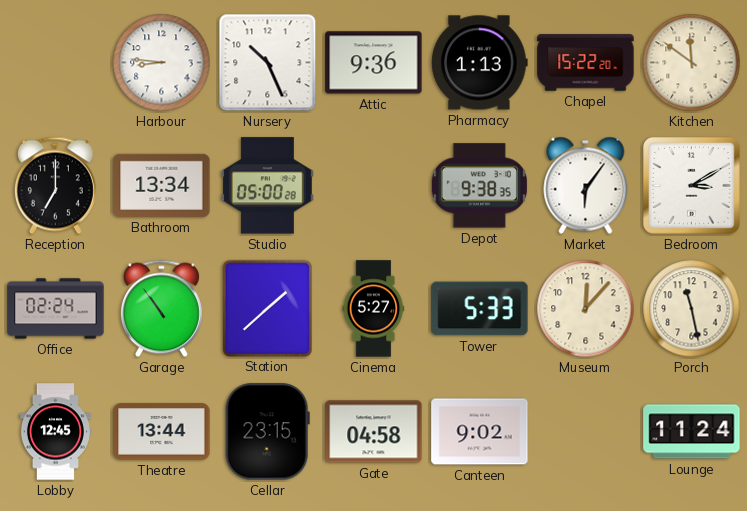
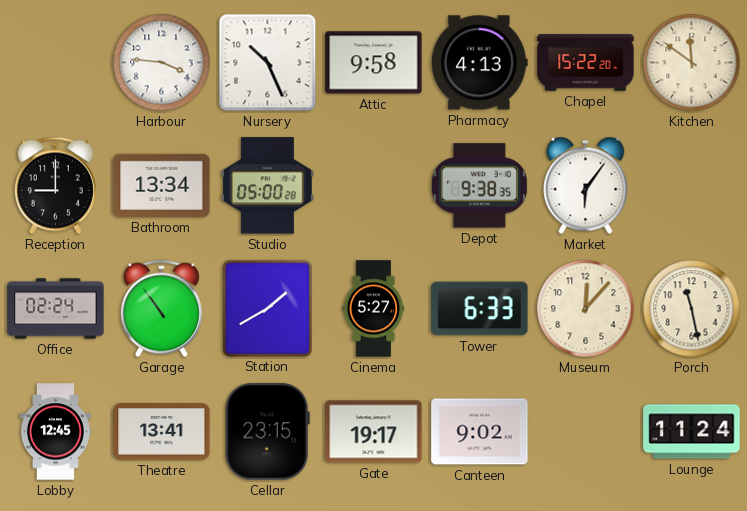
Harbour: 8:46 -> 3:46 (162, 63)
Attic: 9:36 -> 9:58 (374, 63)
Pharmacy: 1:13 -> 4:13 (480, 63)
Reception: 7:00 -> 9:00 (55, 186)
Bedroom: 3:10 -> none (692, 186)
Station: 1:38 -> 1:40 (267, 308)
Tower: 5:33 -> 6:33 (480, 309)
Theatre: 13:44 -> 13:41 (162, 432)
Gate: 04:58 -> 19:17 (374, 432)
